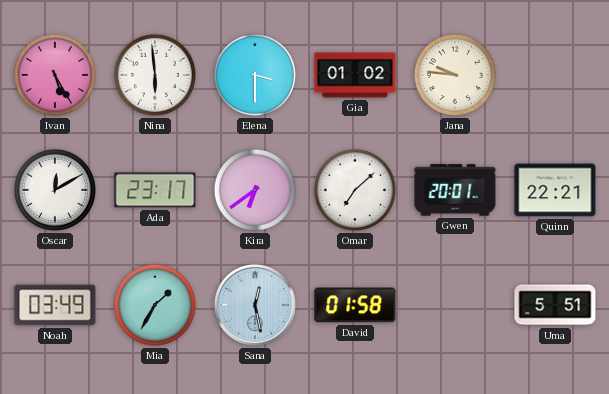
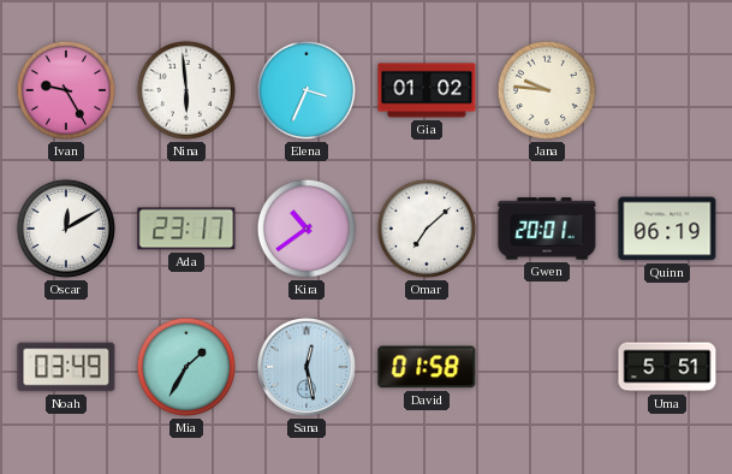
Ivan: 5:25 -> 9:25 (66, 90)
Elena: 3:30 -> 3:34 (307, 90)
Kira: 6:39 -> 10:39 (307, 229)
Quinn: 22:21 -> 06:19 (667, 229)
